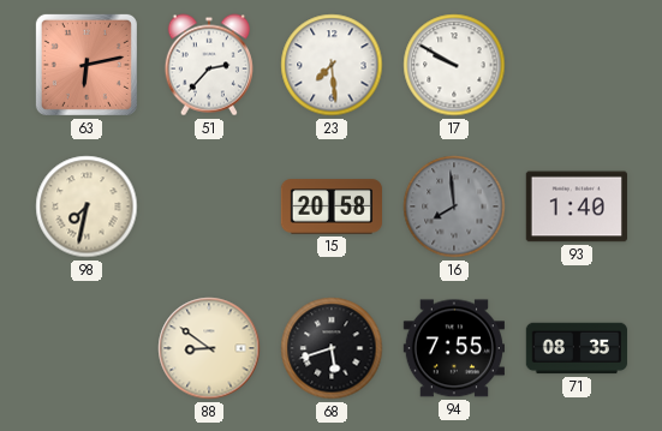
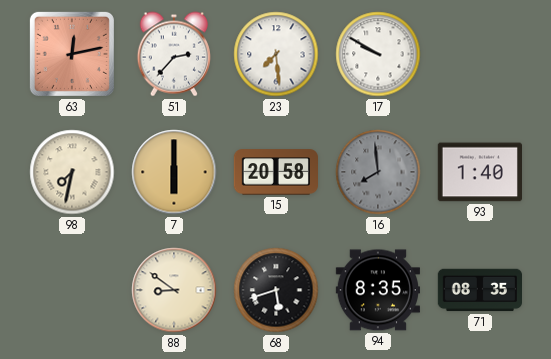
63: 6:13 -> 12:13 (72, 54)
7: none -> 6:00 (174, 172)
94: 7:55 -> 8:35 (377, 290)
